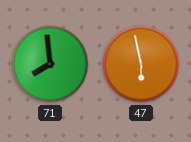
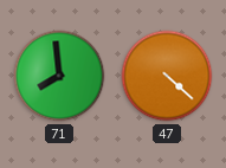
47: 5:58 -> 4:22 (167, 76)
